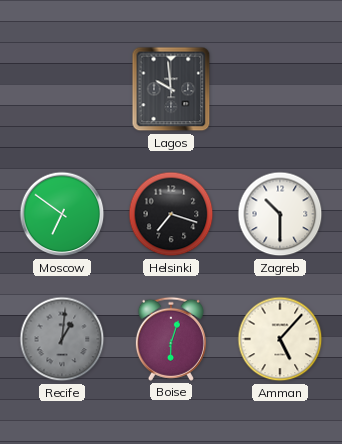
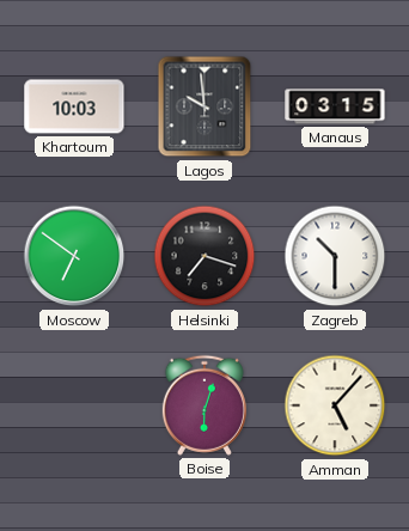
Khartoum: none -> 10:03 (74, 106)
Manaus: none -> 03:15 (335, 106)
Recife: 1:01 -> none (62, 339)
